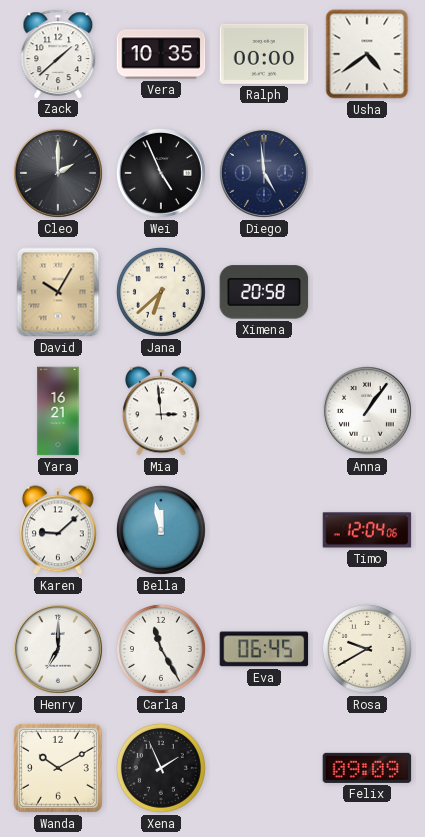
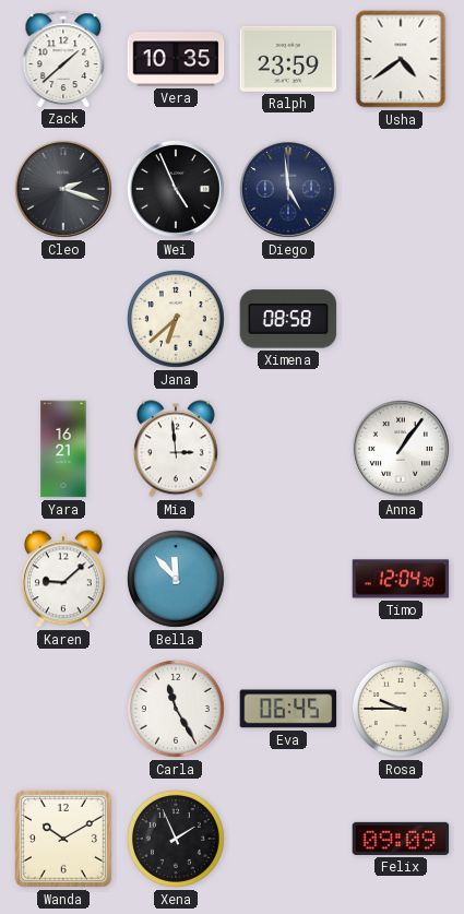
Ralph: 00:00 -> 23:59 (288, 59)
Cleo: 2:00 -> 2:18 (63, 189)
David: 10:05 -> none (58, 292)
Ximena: 20:58 -> 08:58 (288, 319)
Bella: 11:58 -> 11:53 (176, 579)
Timo: 12:04:06 -> 12:04:30 (401, 579)
Henry: 7:00 -> none (58, 649)
Rosa: 9:40 -> 9:45 (401, 709)
